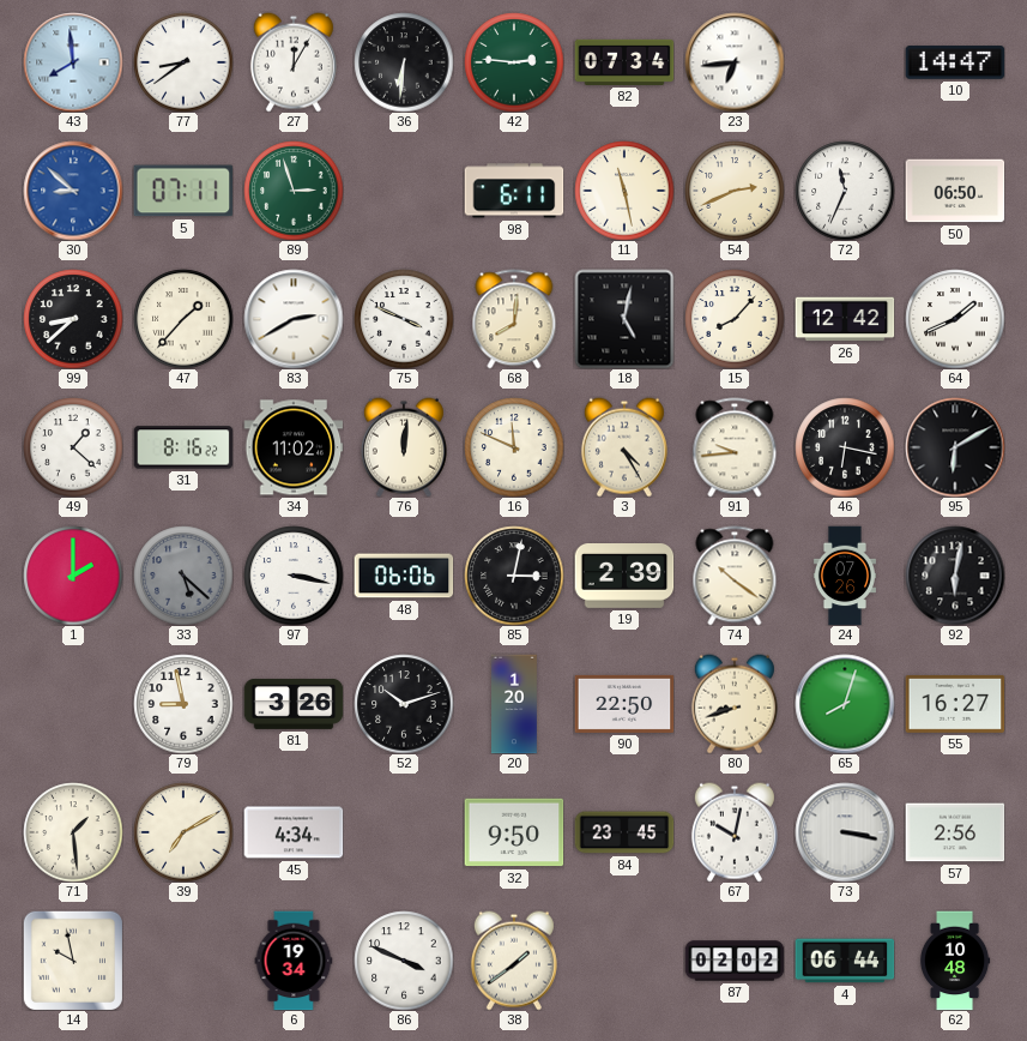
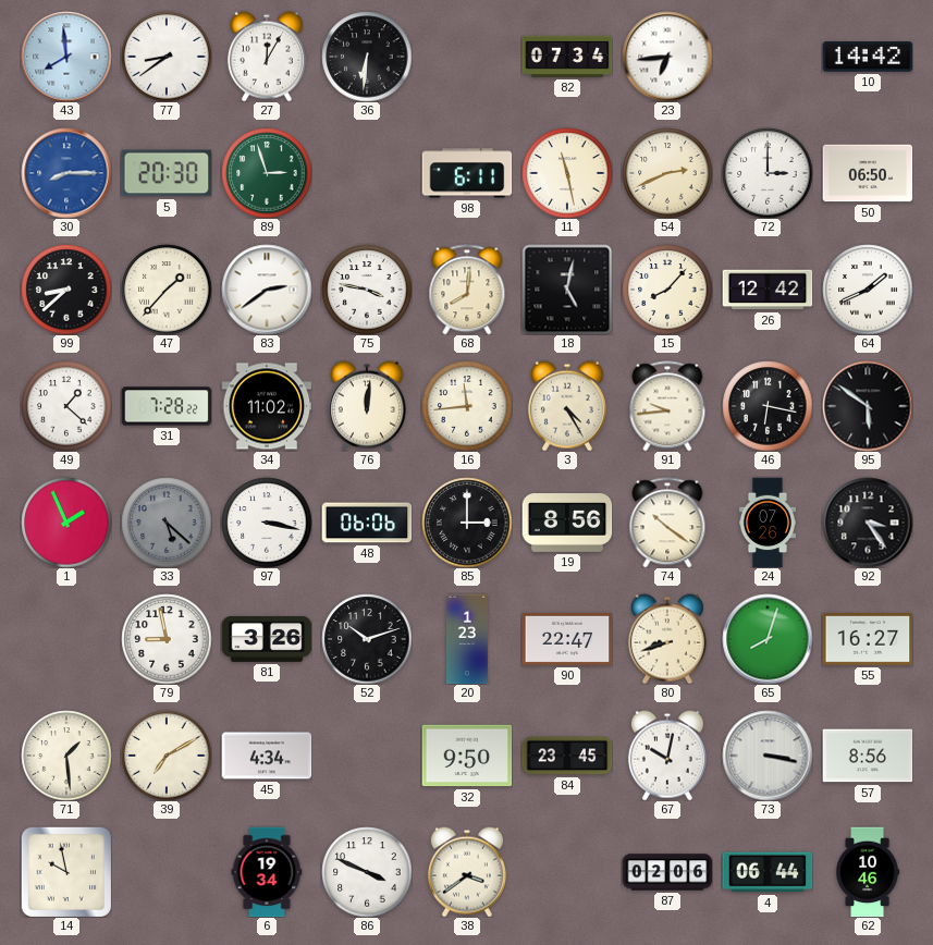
42: 2:46 -> none (514, 62)
10: 14:47 -> 14:42 (868, 57)
30: 8:52 -> 8:15 (66, 173)
5: 07:11 -> 20:30 (167, 173)
72: 11:34 -> 3:00 (768, 173)
83: 2:40 -> 2:39 (267, 290)
75: 3:49 -> 3:47 (367, 290)
31: 8:16 -> 7:28 (167, 406)
16: 11:49 -> 11:44 (467, 406)
95: 6:10 -> 5:51 (868, 406)
1: 2:00 -> 1:56 (66, 523)
85: 3:02 -> 3:00 (467, 523)
19: 2:39 -> 8:56 (567, 524)
92: 6:02 -> 3:24 (868, 523)
20: 1:20 -> 1:23 (468, 639)
90: 22:50 -> 22:47 (567, 639)
57: 2:56 -> 8:56 (868, 756)
38: 1:39 -> 3:39 (467, 872)
87: 02:02 -> 02:06 (667, 872)
62: 10:48 -> 10:46 (868, 872)
